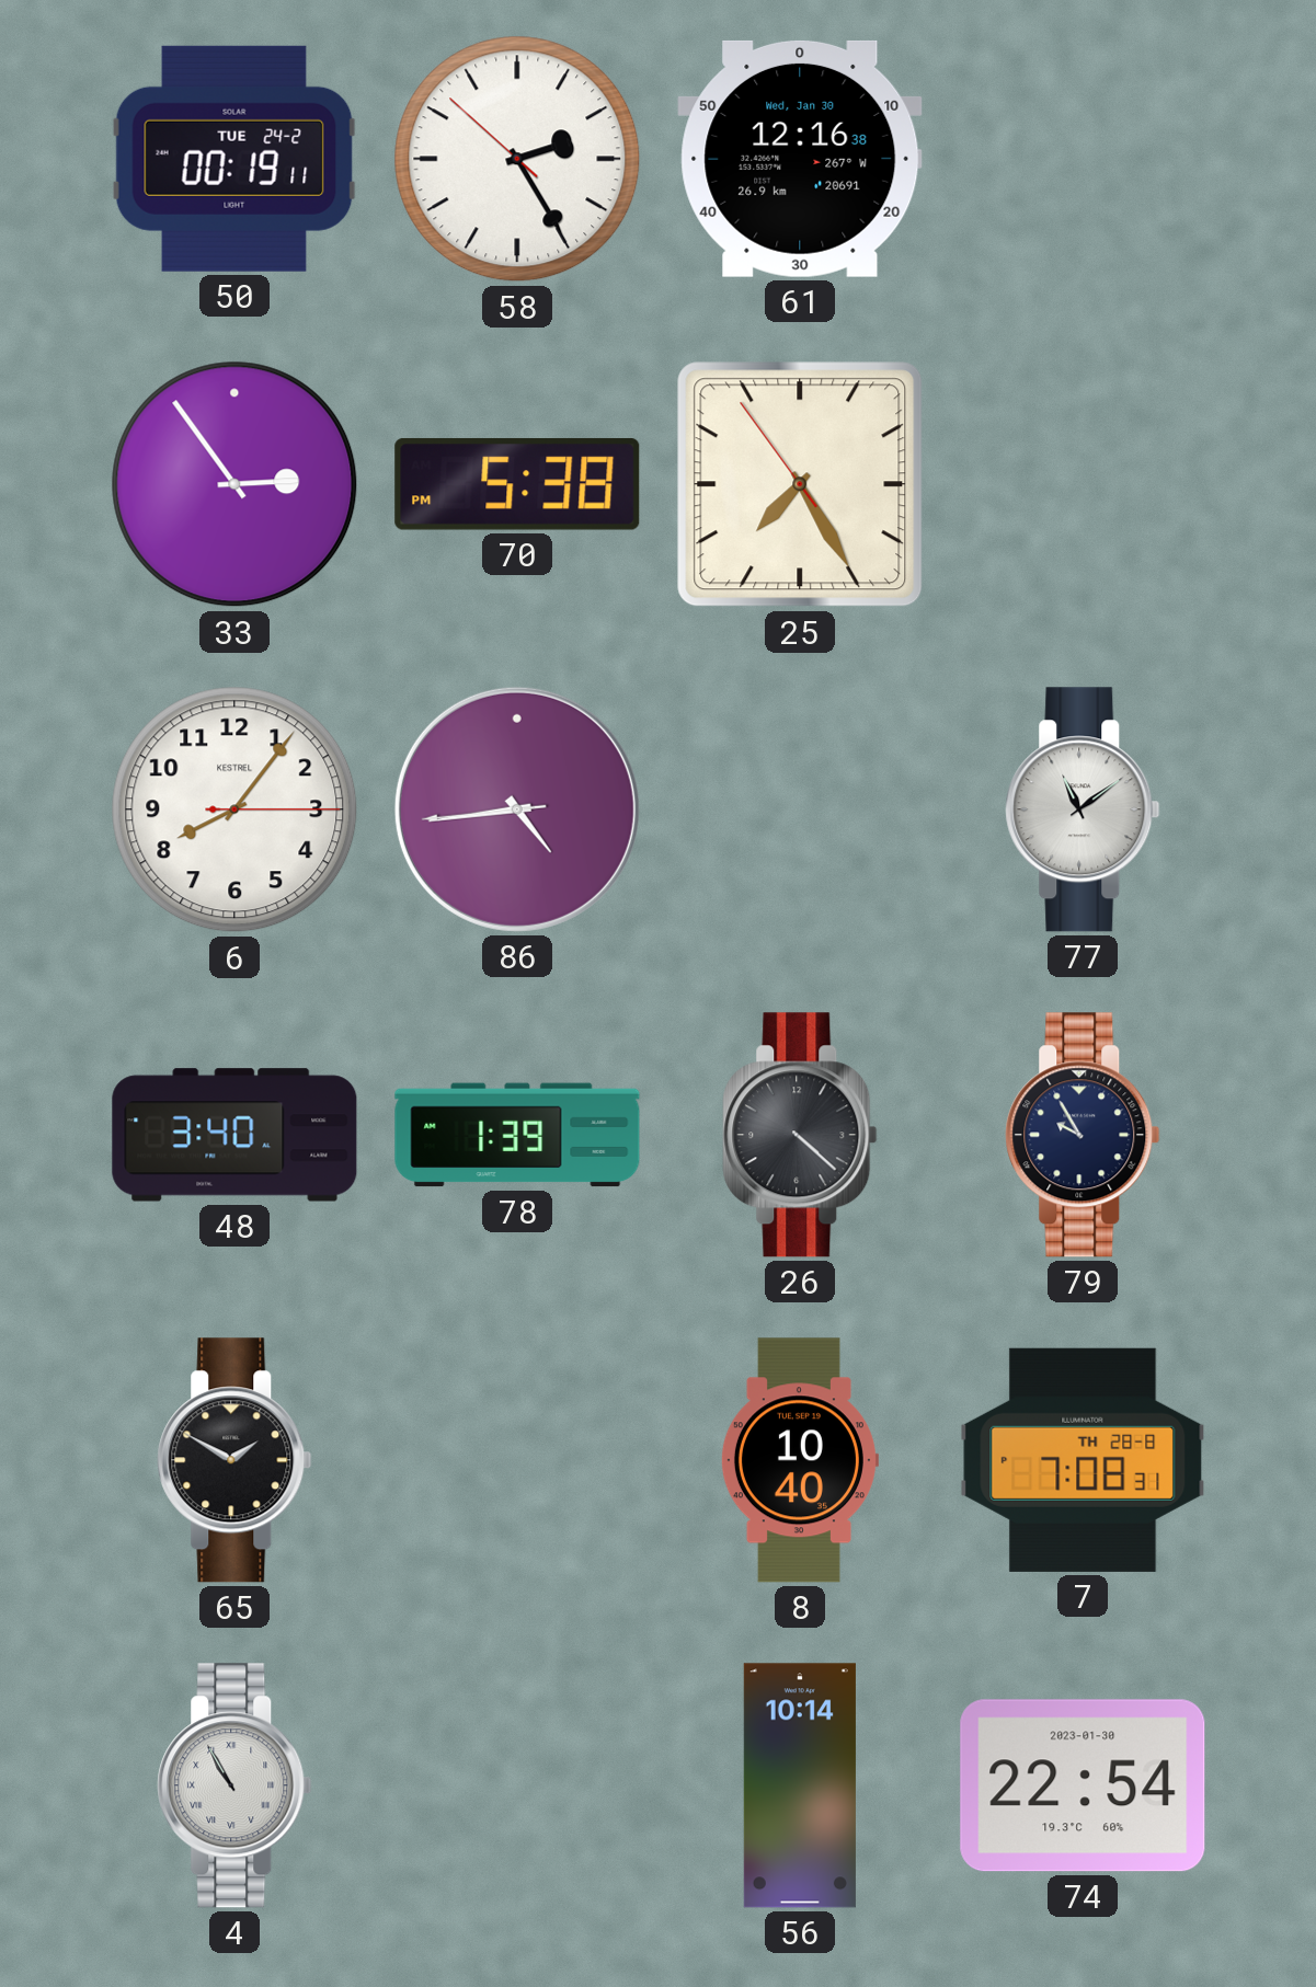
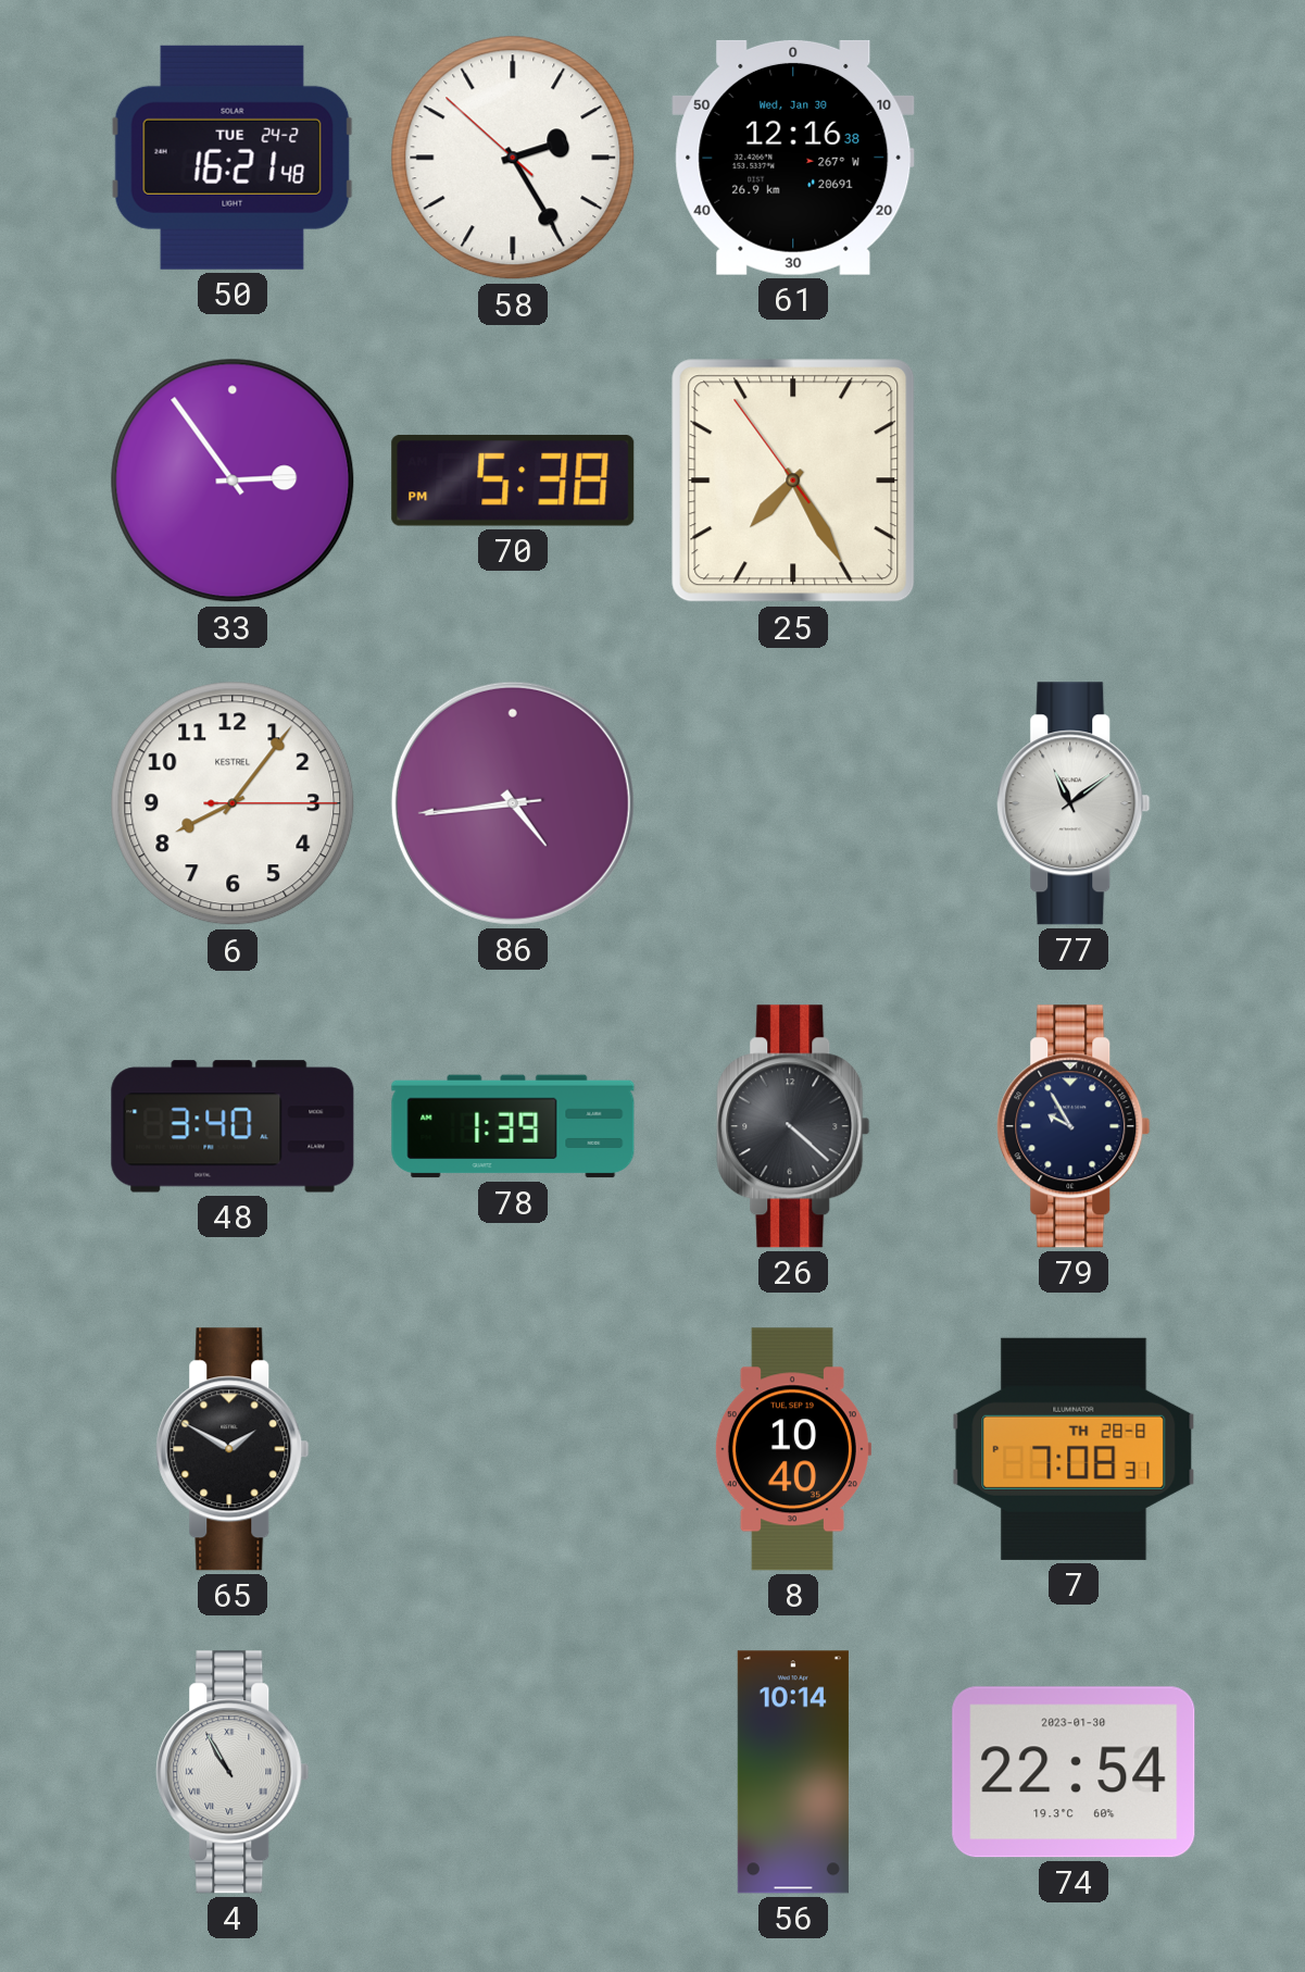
50: 00:19 -> 16:21 (233, 158)
